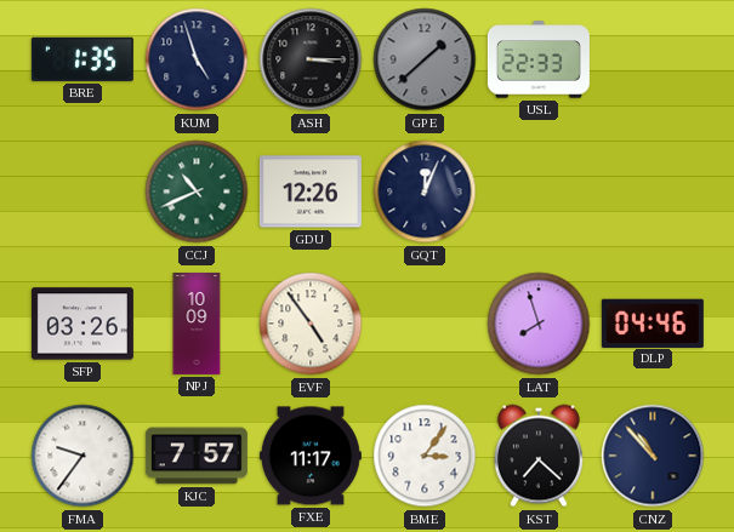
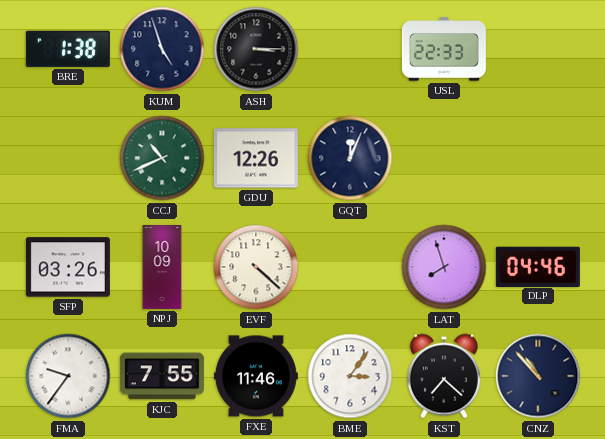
BRE: 1:35 -> 1:38 (68, 49)
GPE: 1:38 -> none (425, 59)
EVF: 4:54 -> 4:22 (256, 267)
KJC: 7:57 -> 7:55 (162, 376)
FXE: 11:17 -> 11:46 (256, 376)
